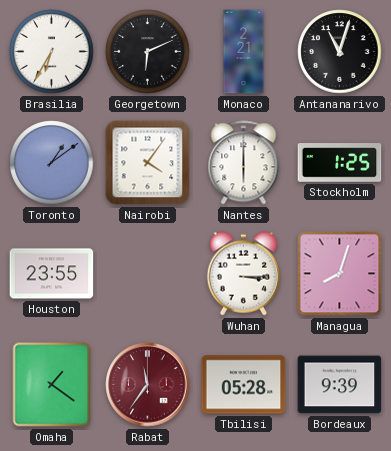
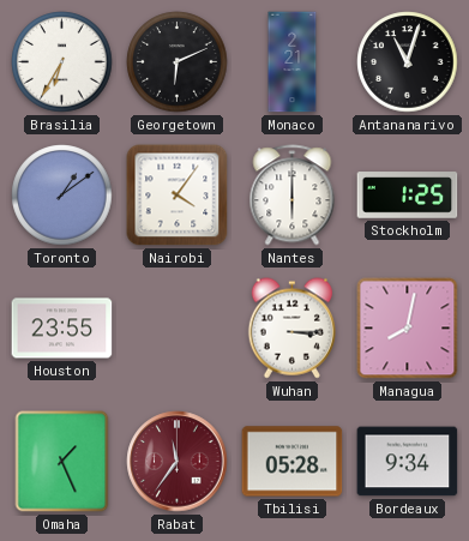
Managua: 8:03 -> 8:02 (408, 329)
Omaha: 1:21 -> 1:26 (62, 462)
Bordeaux: 9:39 -> 9:34 (408, 462)
